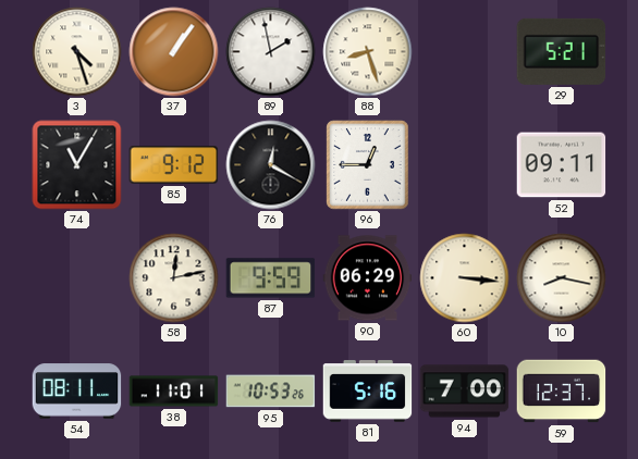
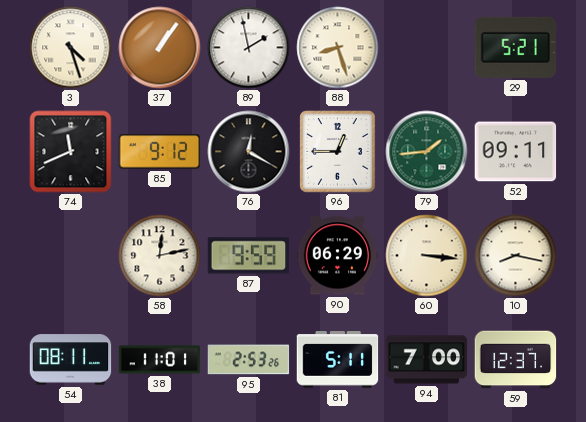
74: 11:05 -> 11:41 (71, 152)
79: none -> 1:44 (427, 152)
95: 10:53 -> 2:53 (249, 360)
81: 5:16 -> 5:11 (338, 360)
